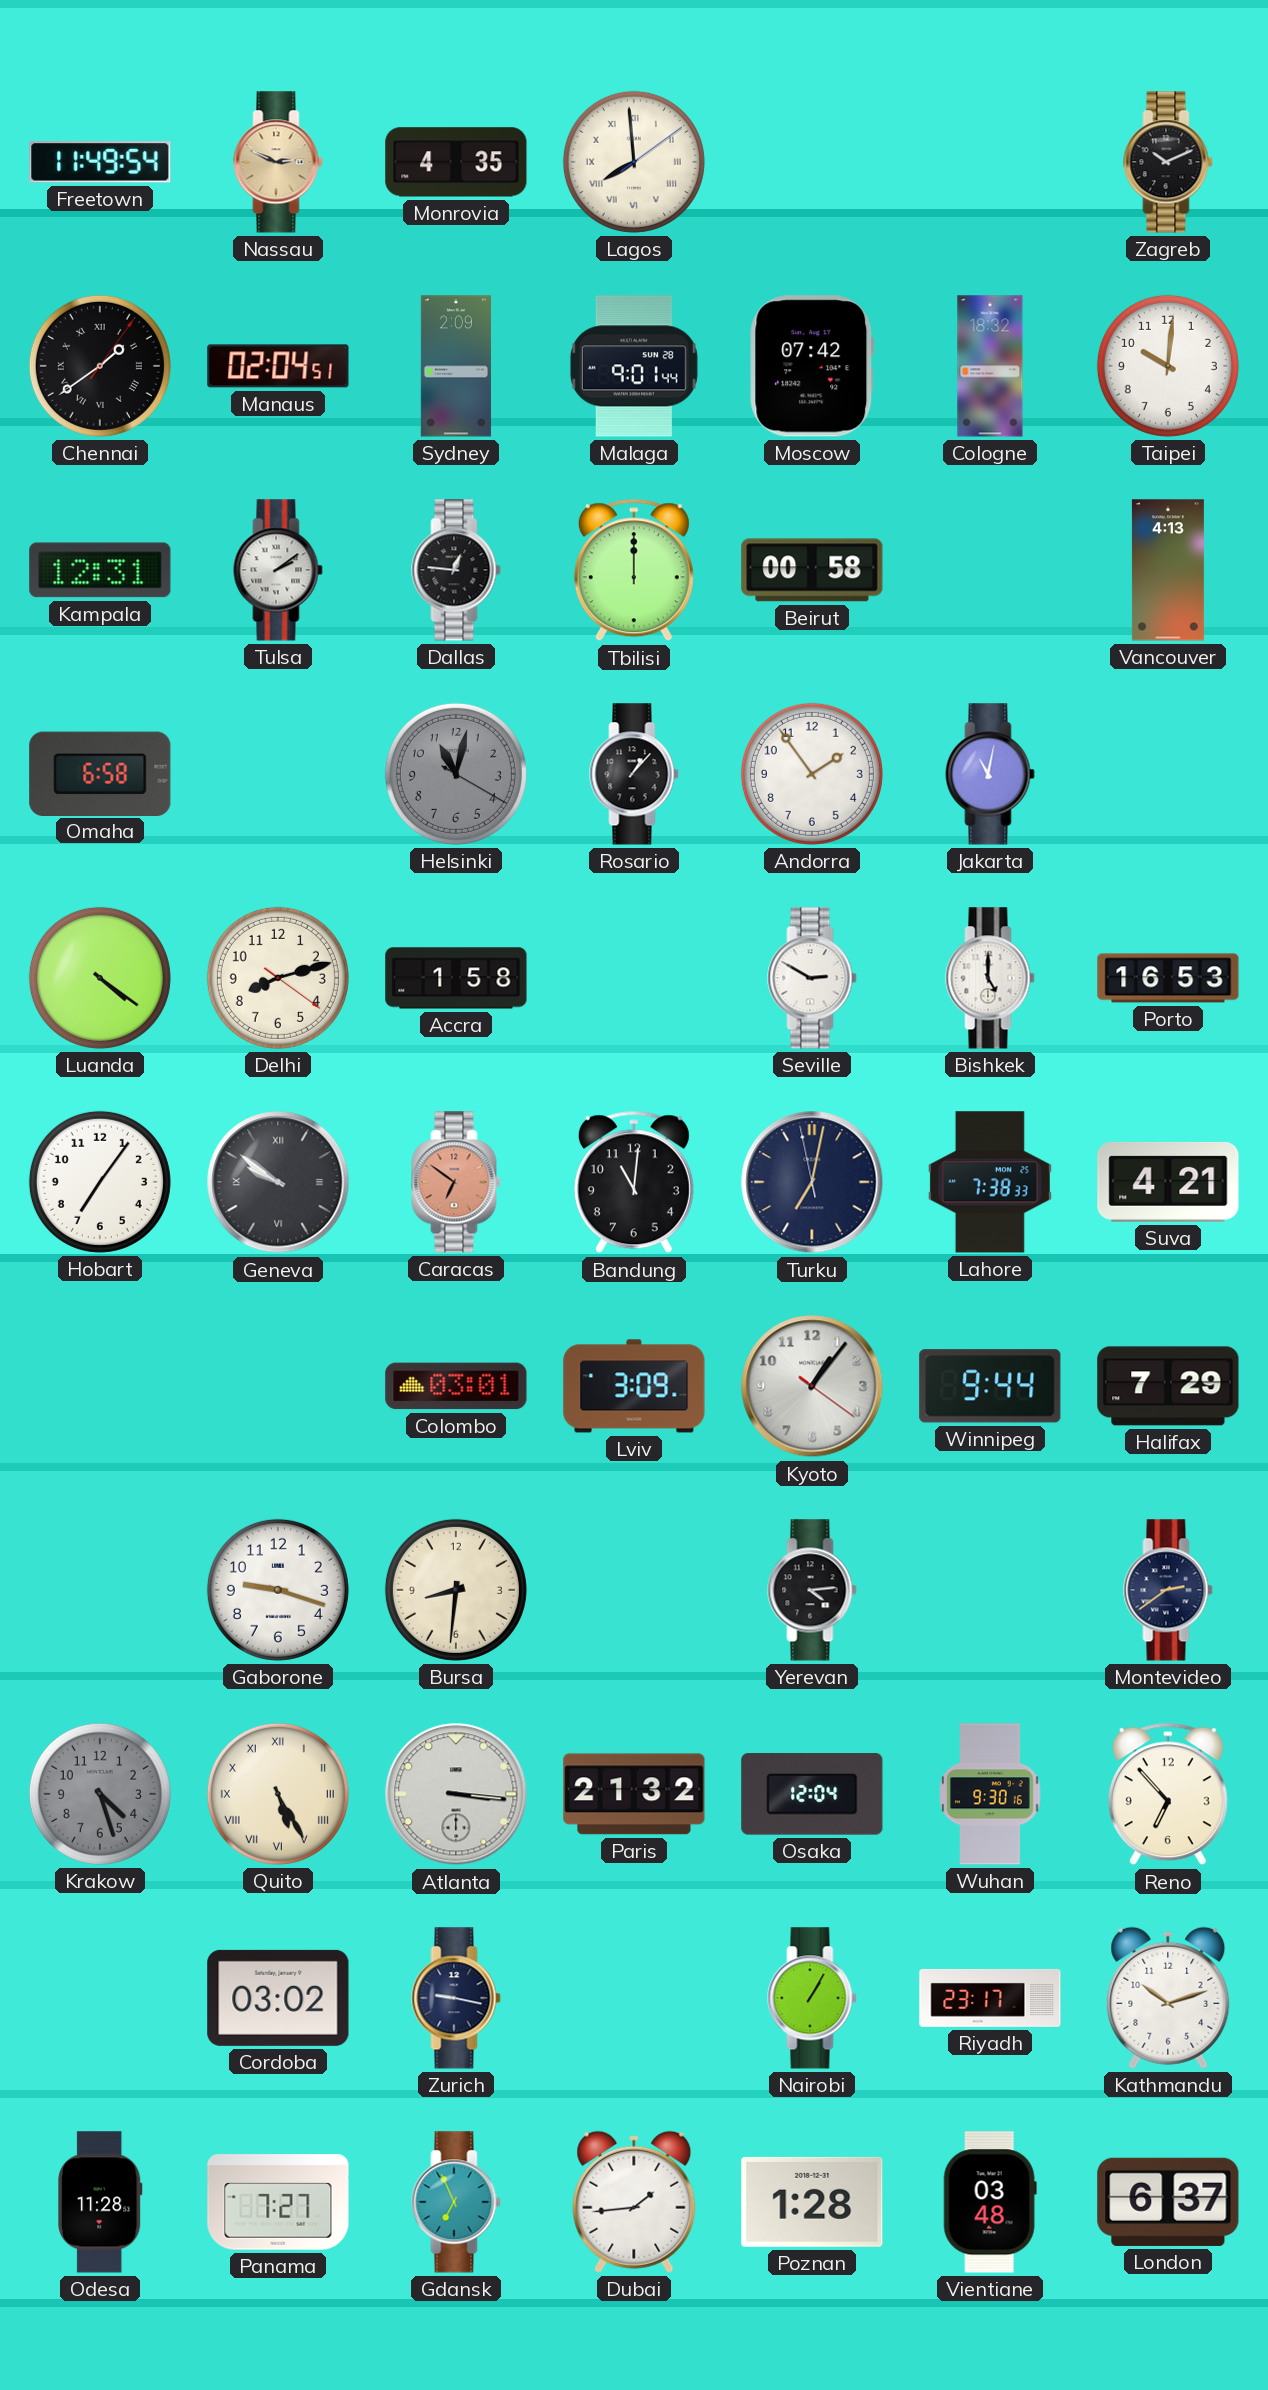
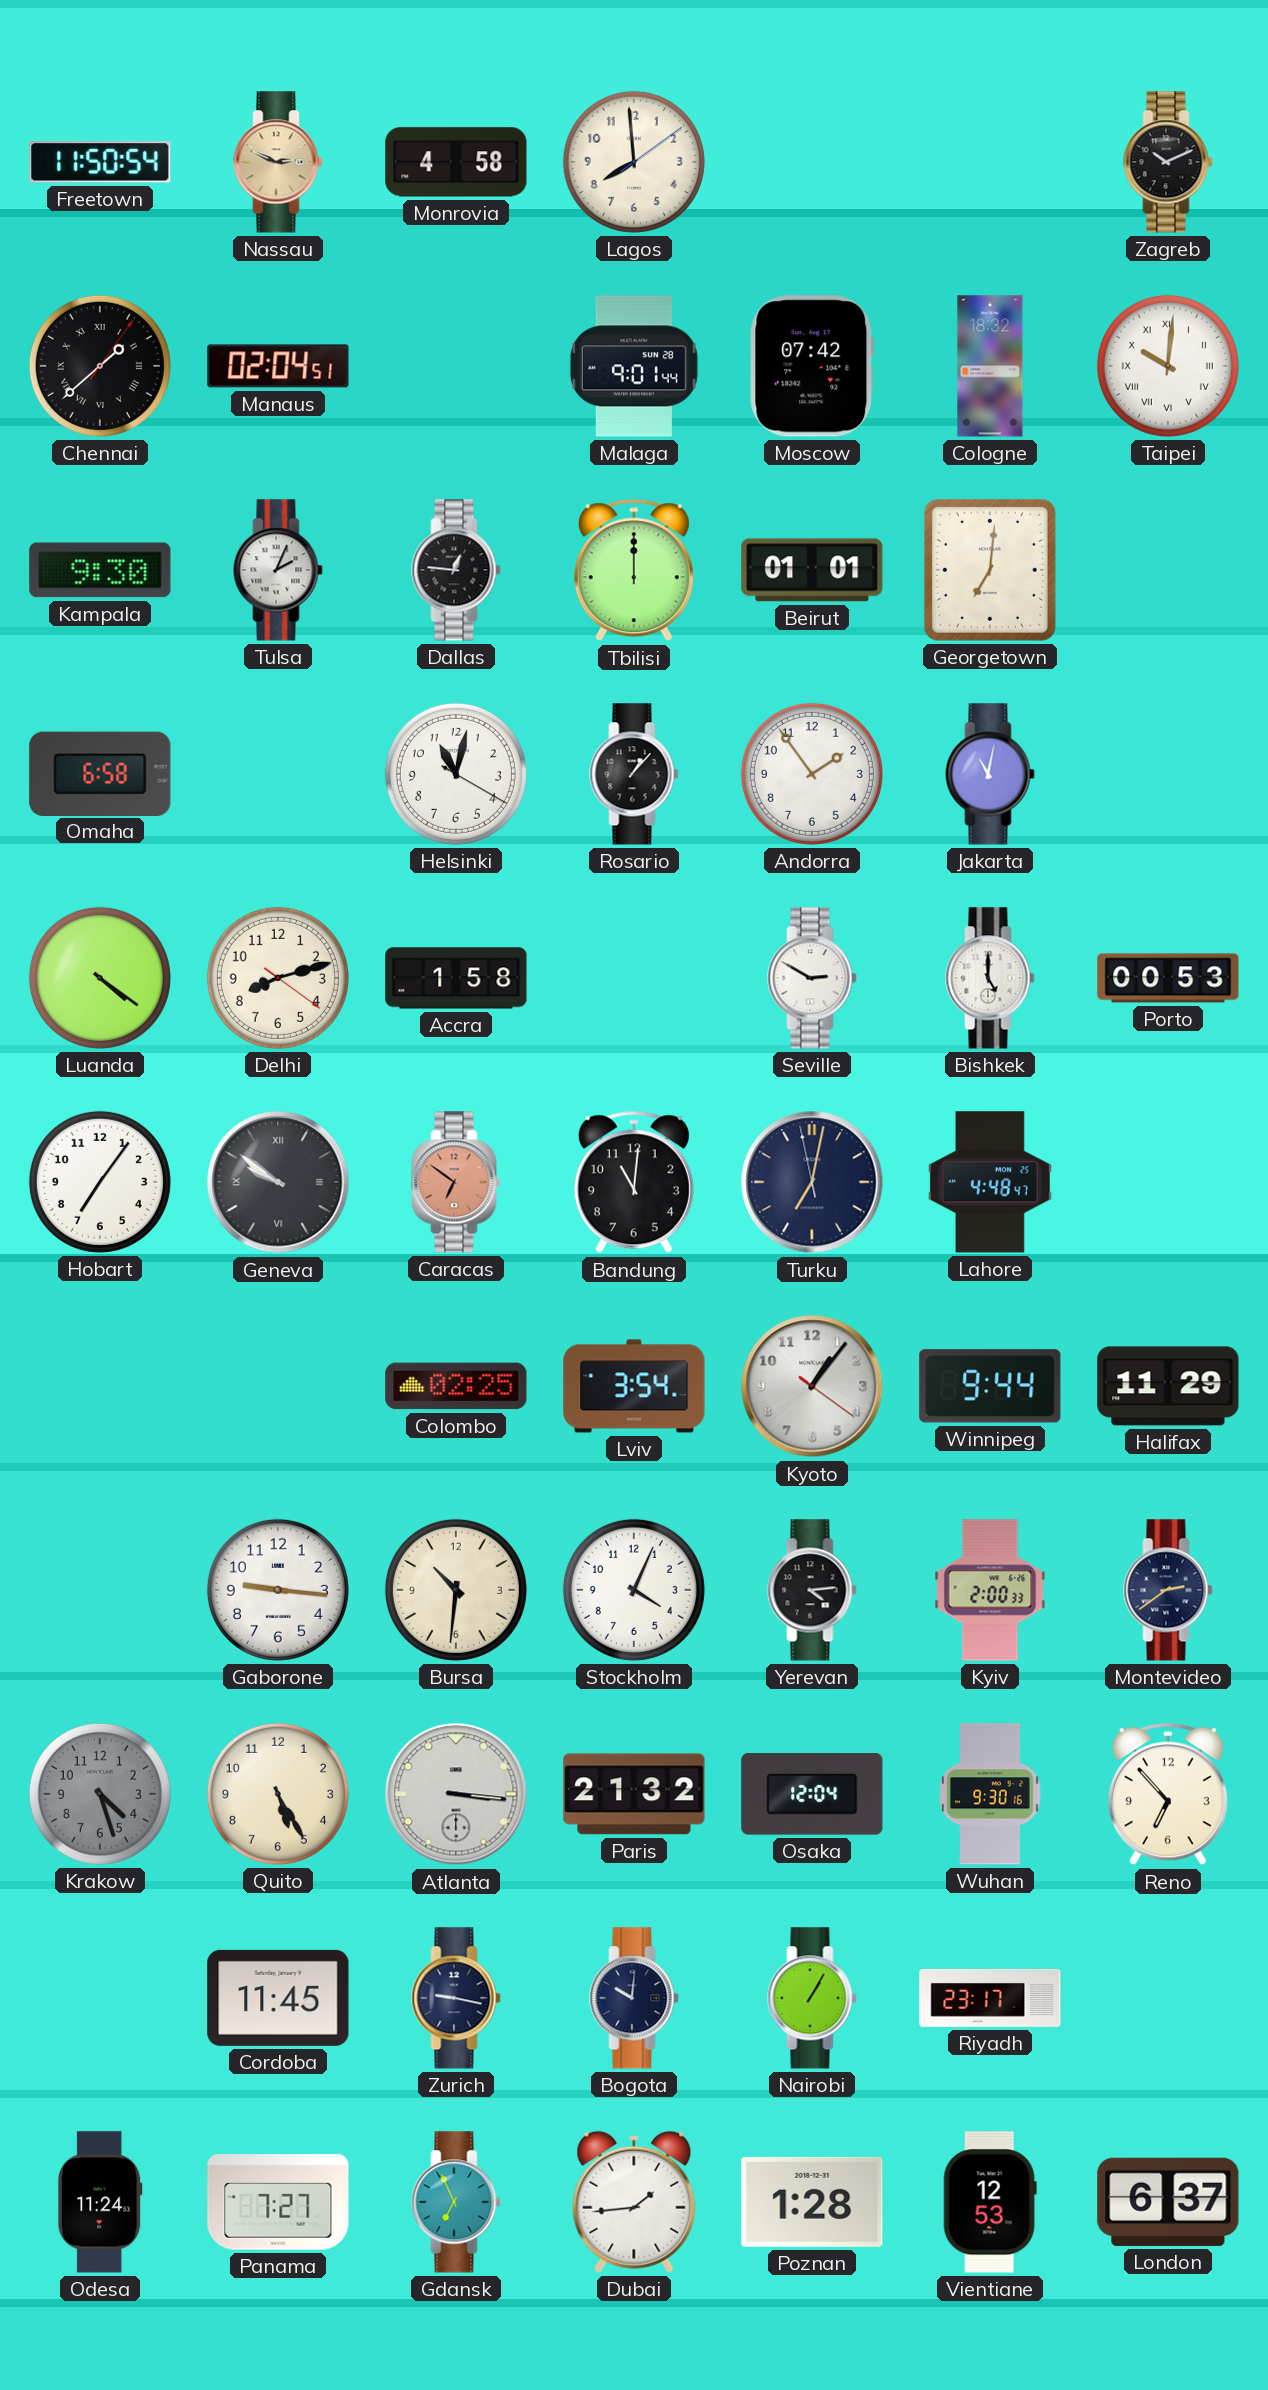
Freetown: 11:49 -> 11:50 (100, 162)
Monrovia: 4:35 -> 4:58 (456, 162)
Lagos numerals: Roman -> Arabic (634, 162)
Chennai: 1:39 -> 1:38 (100, 366)
Sydney: 2:09 -> none (456, 366)
Taipei numerals: Arabic -> Roman (1168, 366)
Kampala: 12:31 -> 9:30 (100, 570)
Tulsa: 2:09 -> 2:04 (278, 570)
Beirut: 00:58 -> 01:01 (812, 570)
Georgetown: none -> 7:01 (990, 570)
Vancouver: 4:13 -> none (1168, 570)
Helsinki dial: grey -> white (456, 774)
Porto: 16:53 -> 00:53 (1168, 978)
Lahore: 7:38 -> 4:48 (990, 1182)
Suva: 4:21 -> none (1168, 1182)
Colombo: 03:01 -> 02:25 (456, 1386)
Lviv: 3:09 -> 3:54 (634, 1386)
Halifax: 7:29 -> 11:29 (1168, 1386)
Gaborone: 9:18 -> 9:16 (278, 1590)
Bursa: 8:31 -> 10:31 (456, 1590)
Stockholm: none -> 4:04 (634, 1590)
Kyiv: none -> 2:00 (990, 1590)
Quito numerals: Roman -> Arabic (278, 1794)
Cordoba: 03:02 -> 11:45 (278, 1998)
Bogota: none -> 10:01 (634, 1998)
Kathmandu: 10:12 -> none (1168, 1998)
Odesa: 11:28 -> 11:24 (101, 2202)
Vientiane: 03:48 -> 12:53 (990, 2202)
